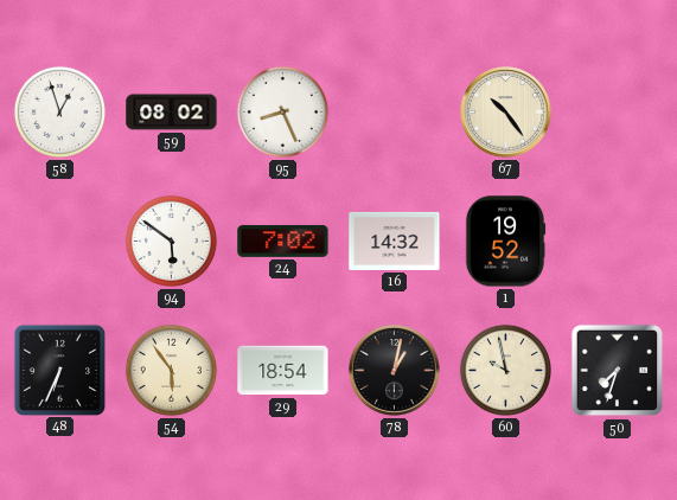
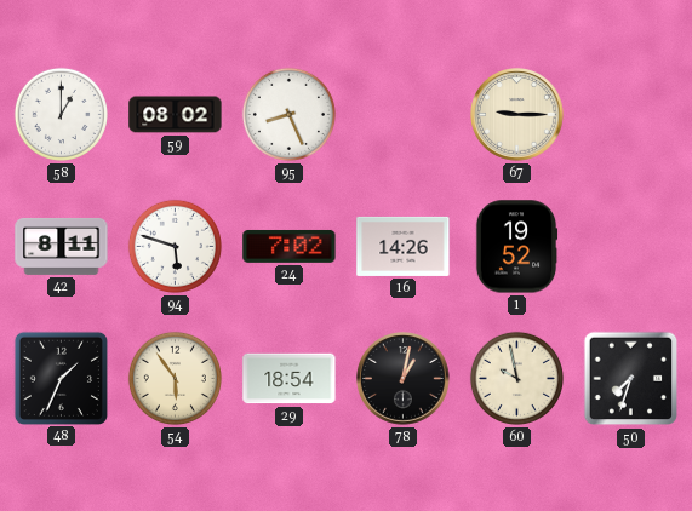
58: 12:57 -> 1:00 (61, 114)
67: 10:24 -> 9:15 (517, 115)
42: none -> 8:11 (62, 246)
94: 5:51 -> 5:48 (175, 246)
16: 14:32 -> 14:26 (404, 246)
48: 6:34 -> 1:34 (61, 378)
